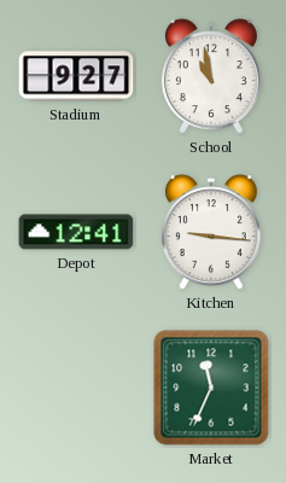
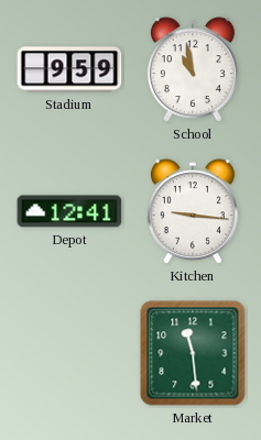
Stadium: 9:27 -> 9:59 (69, 69)
Market: 11:34 -> 11:29 (193, 353)
